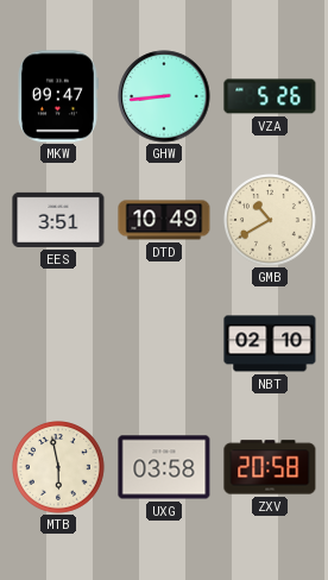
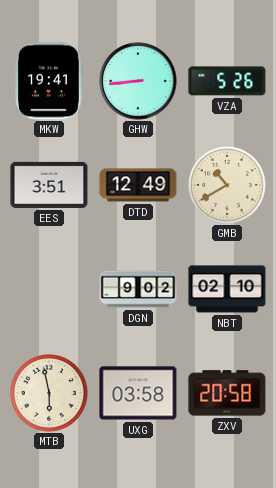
MKW: 09:47 -> 19:41 (49, 81)
DTD: 10:49 -> 12:49 (138, 185)
DGN: none -> 9:02 (138, 289)
